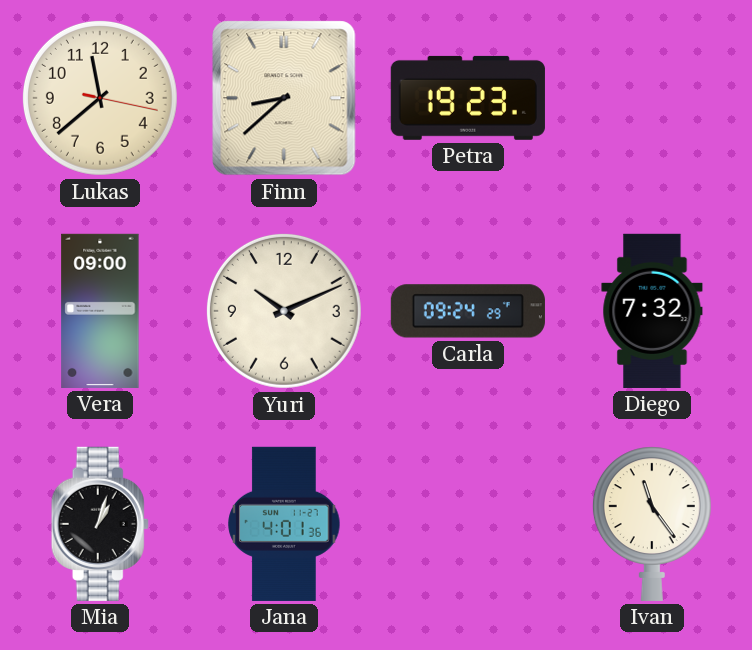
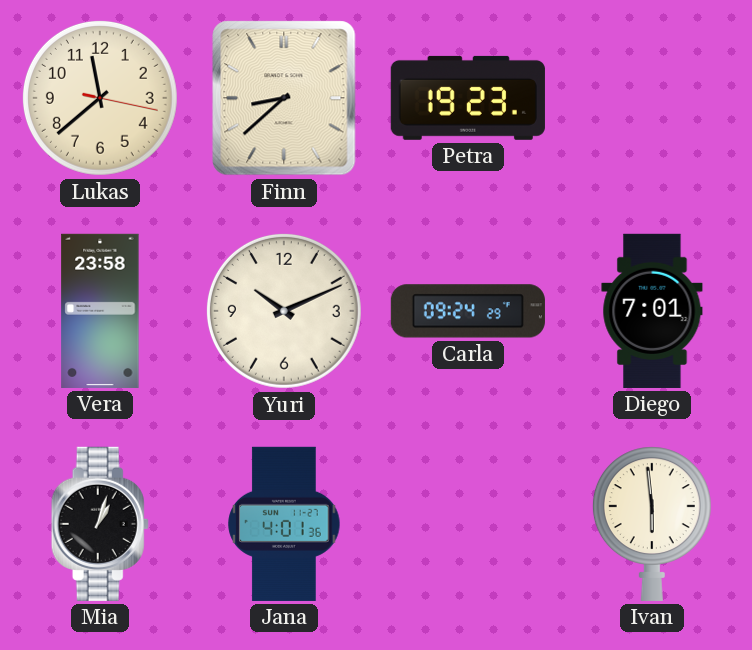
Vera: 09:00 -> 23:58 (100, 311)
Diego: 7:32 -> 7:01 (652, 311)
Ivan: 11:24 -> 5:59 (652, 524)
